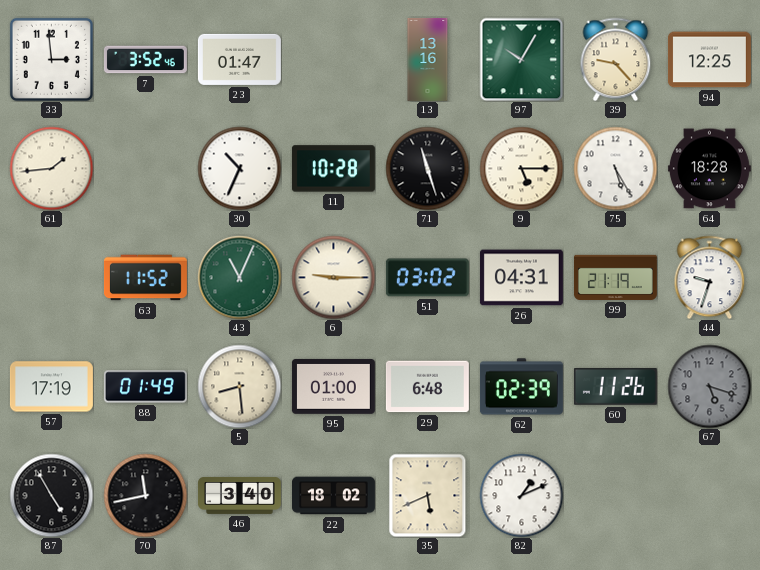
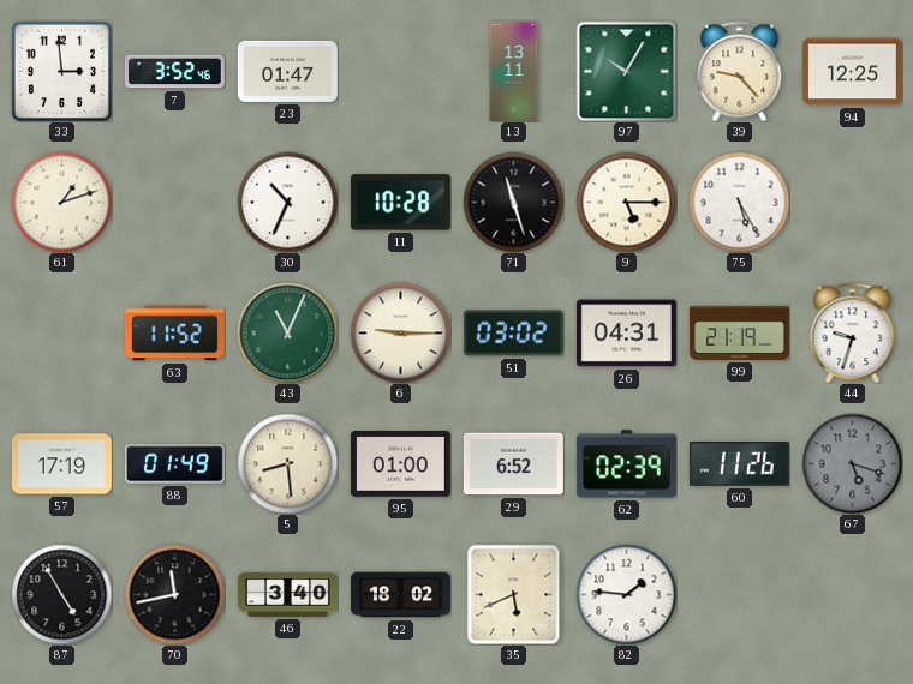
13: 13:16 -> 13:11 (514, 71)
61: 1:44 -> 1:12 (61, 202)
64: 18:28 -> none (709, 169)
29: 6:48 -> 6:52 (513, 464)
82: 1:11 -> 1:46 (626, 594)
